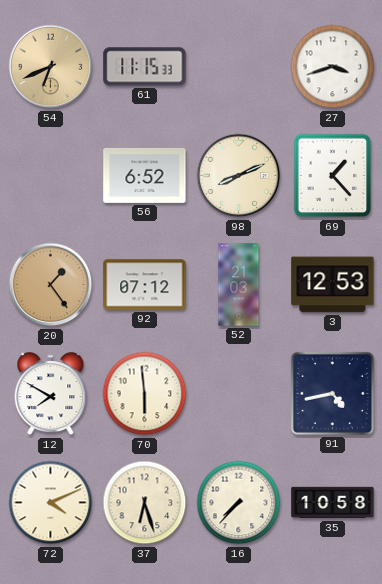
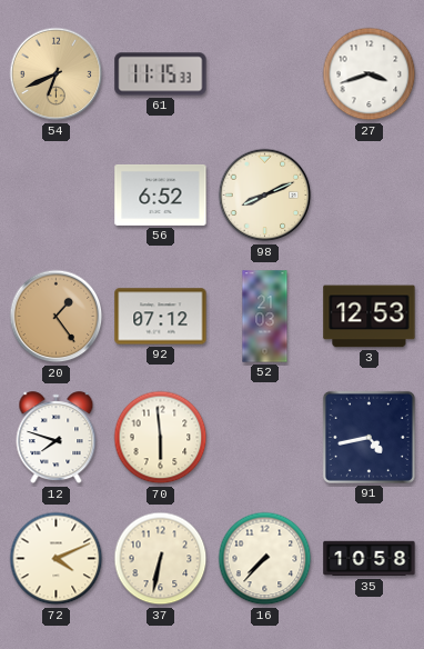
69: 1:23 -> none (333, 176)
12: 7:50 -> 7:48 (57, 438)
37: 6:27 -> 6:32 (161, 559)
